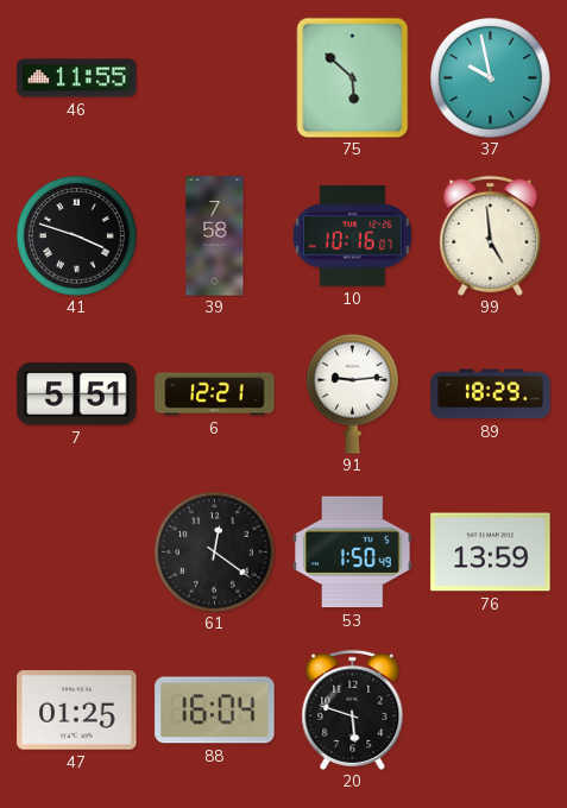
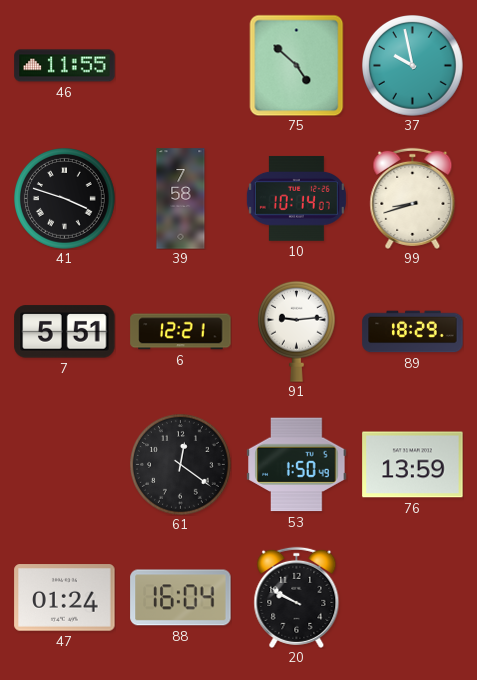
75: 5:52 -> 4:52 (297, 65)
10: 10:16 -> 10:14 (296, 198)
99: 4:59 -> 8:42 (413, 198)
47: 01:25 -> 01:24 (65, 598)
20: 5:48 -> 9:50 (297, 597)
